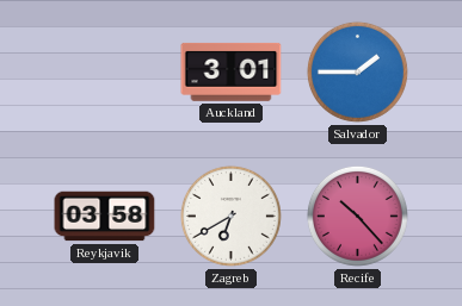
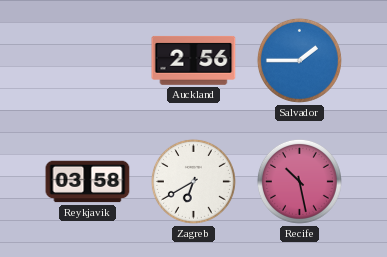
Auckland: 3:01 -> 2:56 (194, 60)
Recife: 10:23 -> 10:28 (299, 181)
